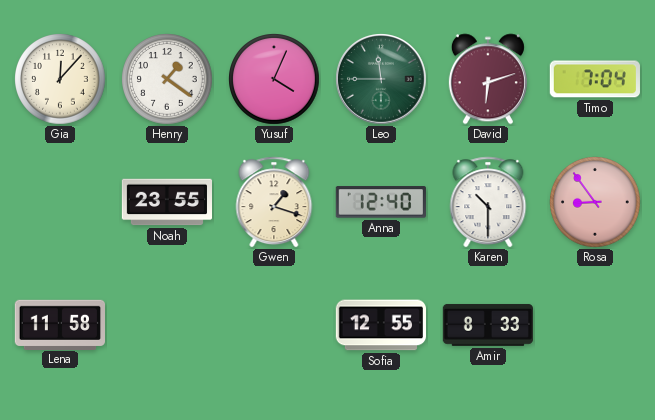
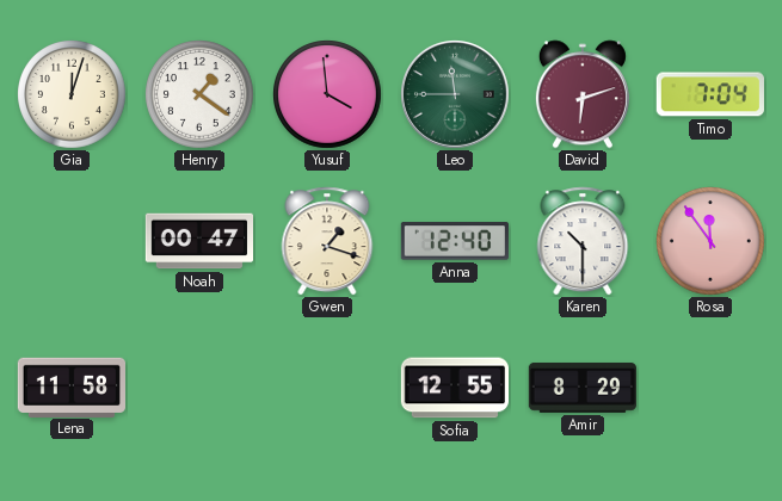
Gia: 12:07 -> 12:03 (73, 95)
Yusuf: 4:04 -> 3:59 (328, 95)
Noah: 23:55 -> 00:47 (198, 241)
Rosa: 8:54 -> 11:54 (712, 242)
Amir: 8:33 -> 8:29 (581, 388)
